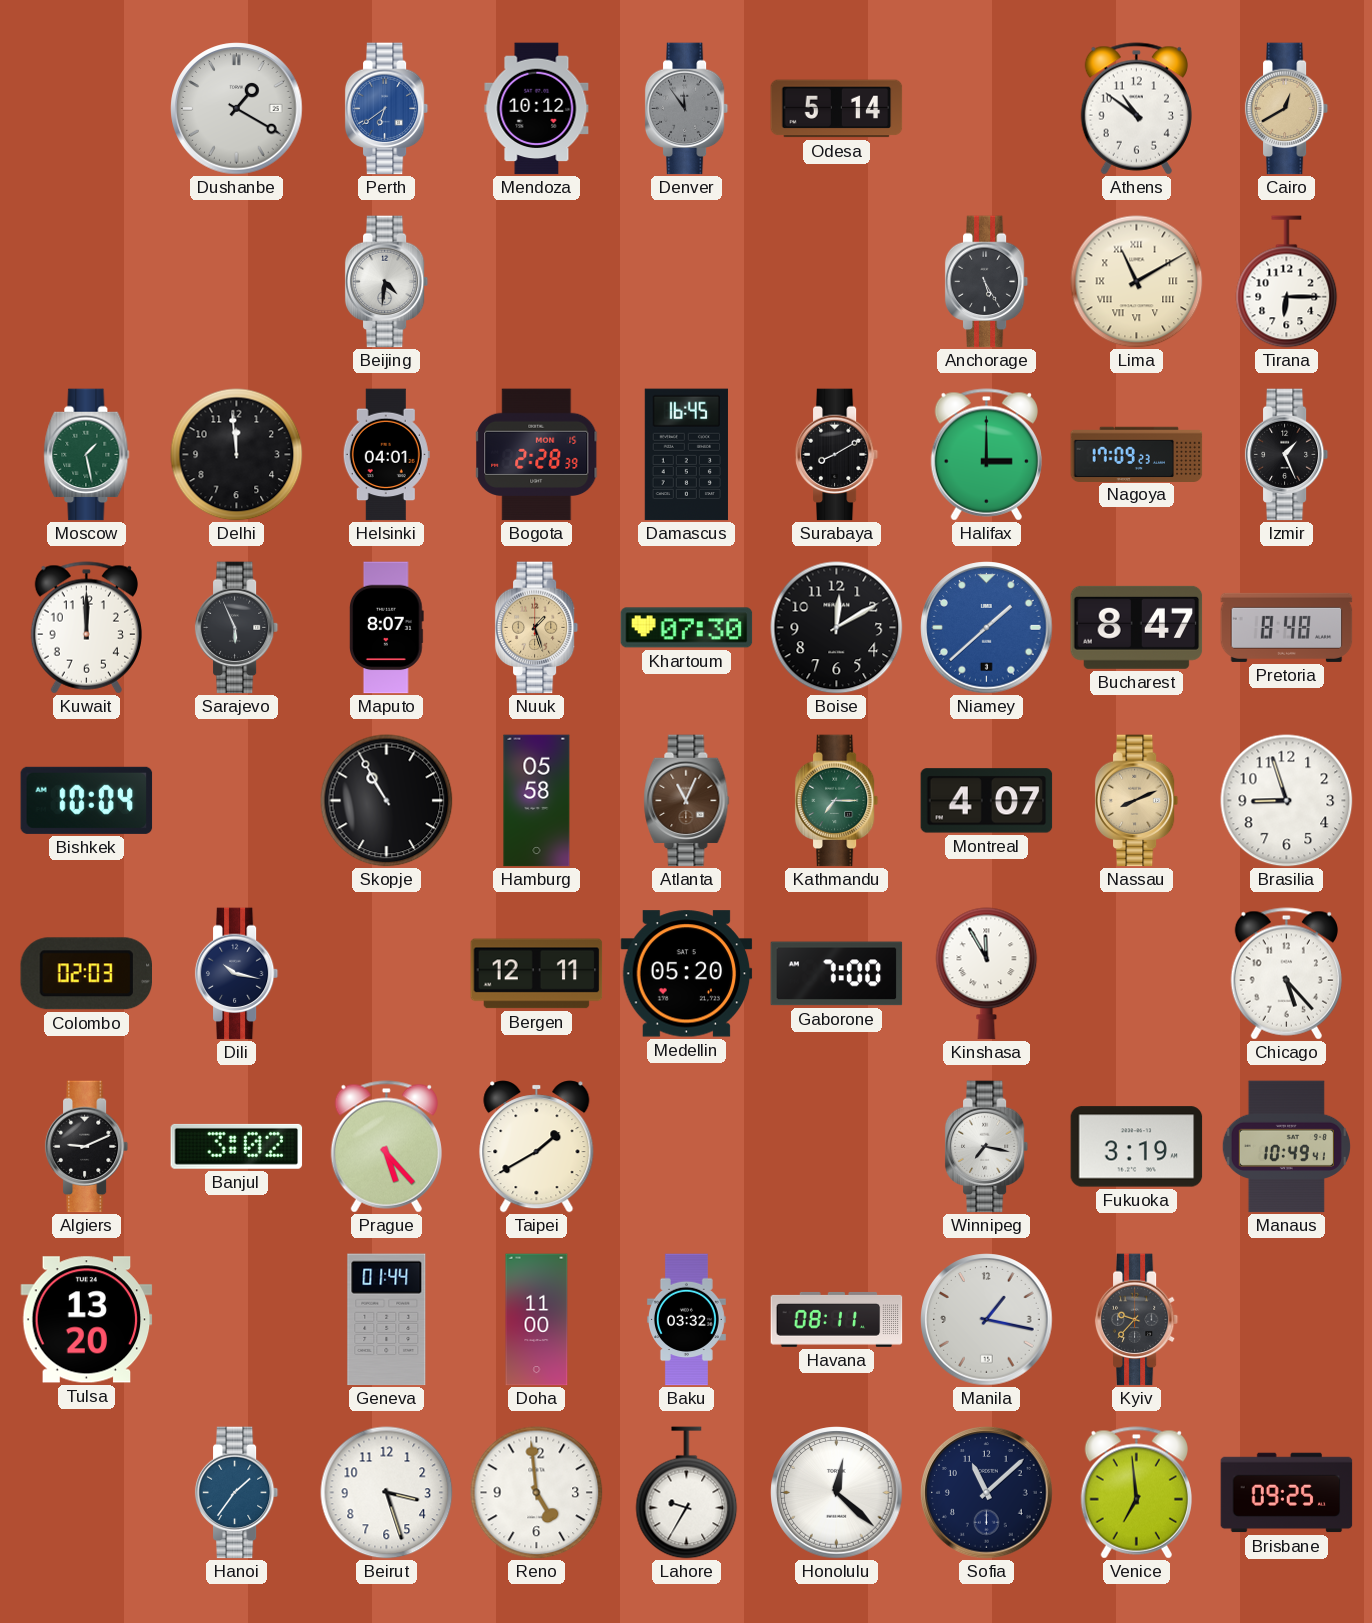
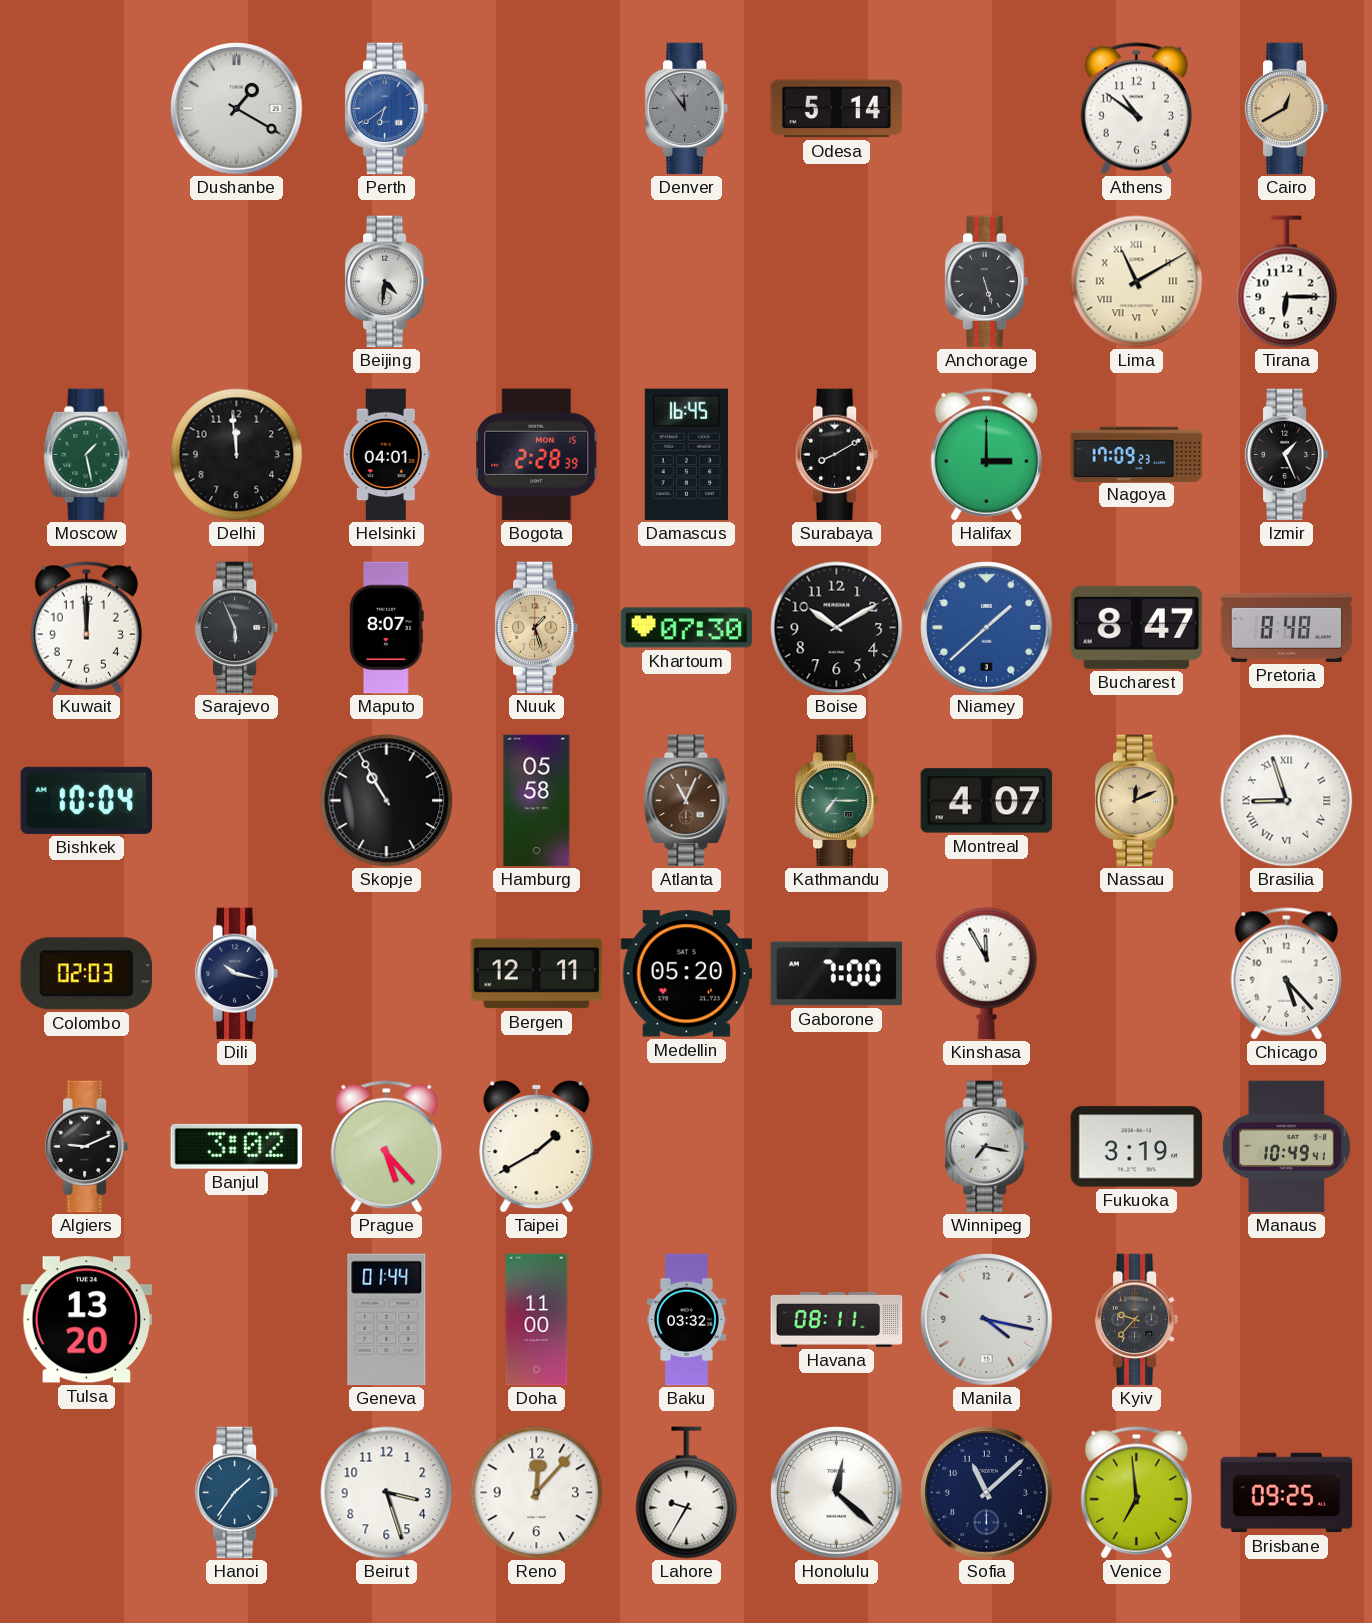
Mendoza: 10:12 -> none (537, 109)
Anchorage: 5:25 -> 5:27 (987, 282)
Boise: 12:10 -> 10:10 (837, 628)
Nassau: 8:11 -> 12:11 (1137, 801)
Brasilia numerals: Arabic -> Roman (1287, 801)
Manila: 1:17 -> 4:17 (987, 1320)
Reno: 4:59 -> 12:07 (537, 1493)
